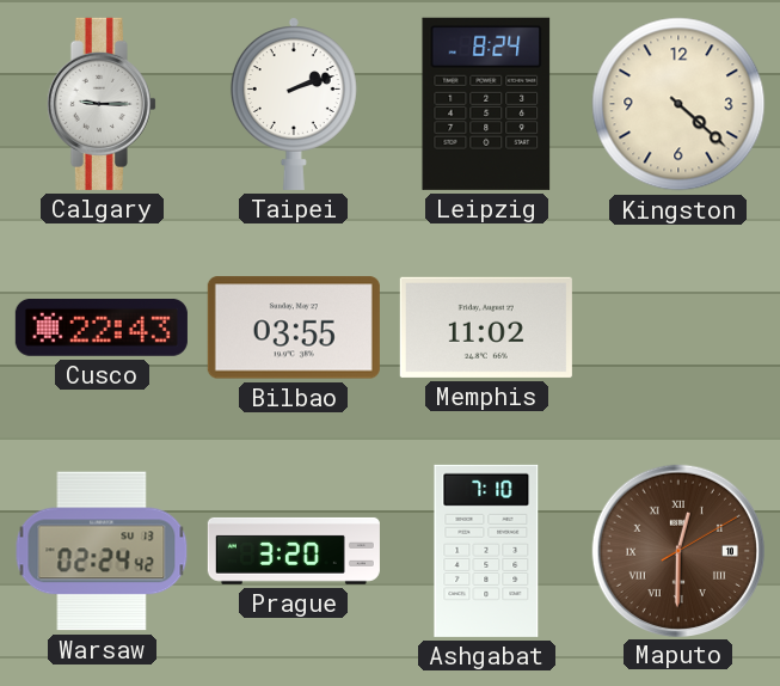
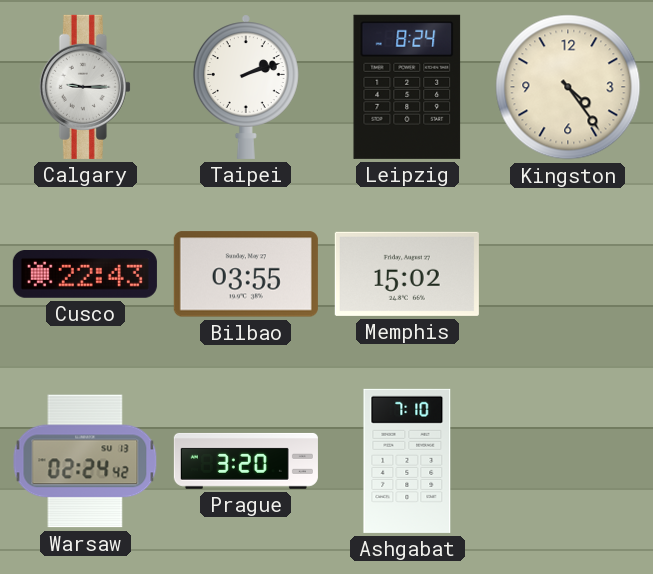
Kingston: 4:22 -> 4:24 (568, 87)
Memphis: 11:02 -> 15:02 (407, 274)
Maputo: 12:30 -> none (677, 550)
